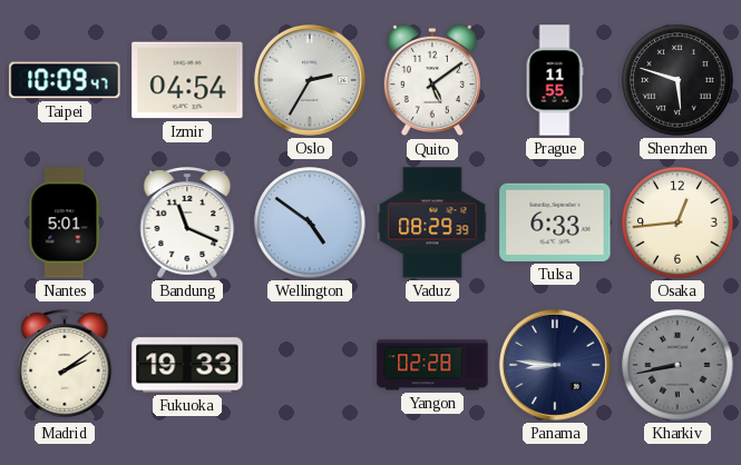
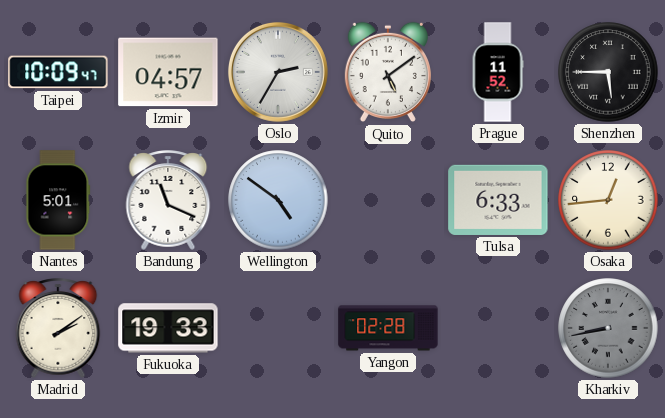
Izmir: 04:54 -> 04:57 (168, 72)
Prague: 11:55 -> 11:52 (498, 72)
Shenzhen: 5:48 -> 5:45 (608, 72)
Vaduz: 08:29 -> none (432, 222)
Panama: 8:46 -> none (555, 365)
